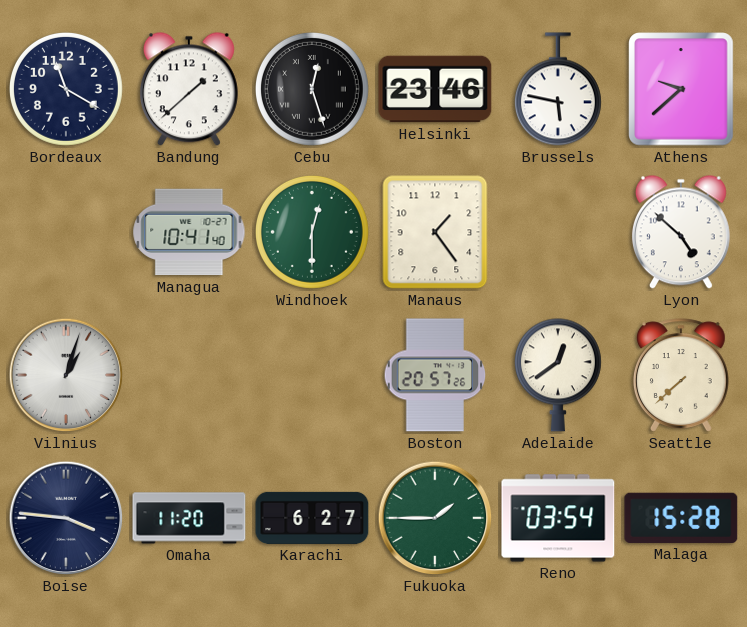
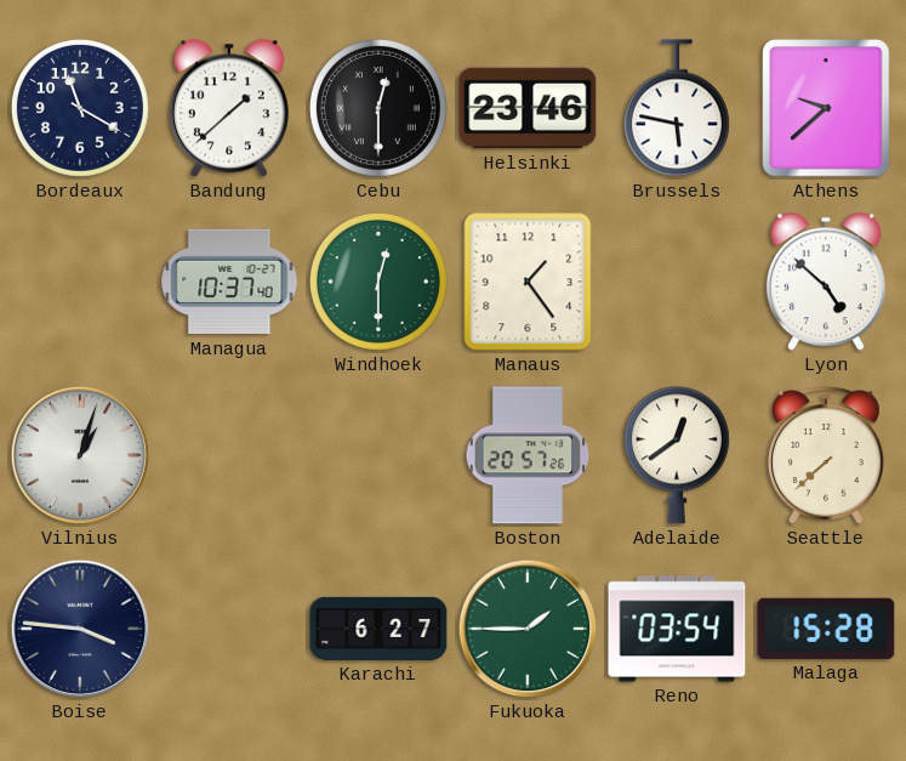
Cebu: 12:27 -> 12:30 (378, 108)
Managua: 10:41 -> 10:37 (229, 282)
Omaha: 11:20 -> none (189, 518)
